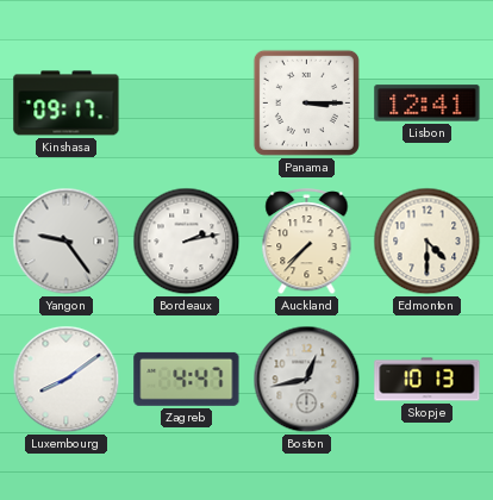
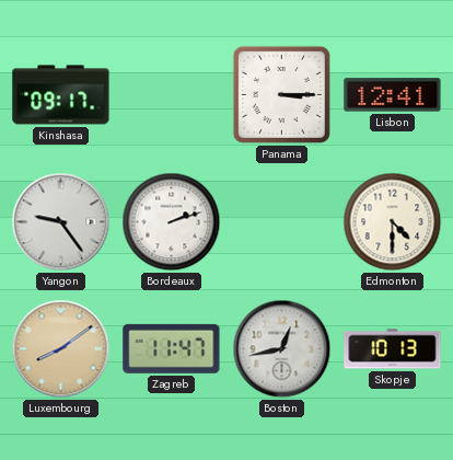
Bordeaux: 2:13 -> 2:12 (172, 222)
Auckland: 7:37 -> none (307, 242)
Luxembourg dial: white -> champagne (61, 349)
Zagreb: 4:47 -> 11:47 (172, 348)
